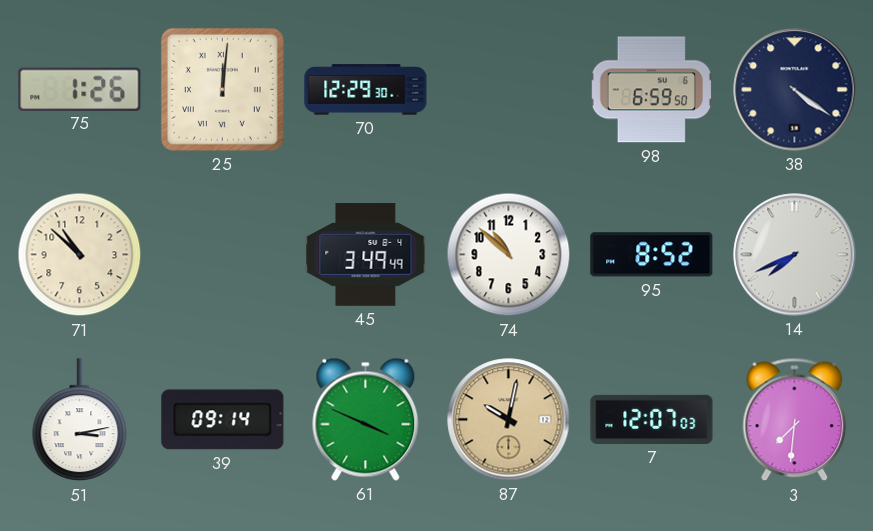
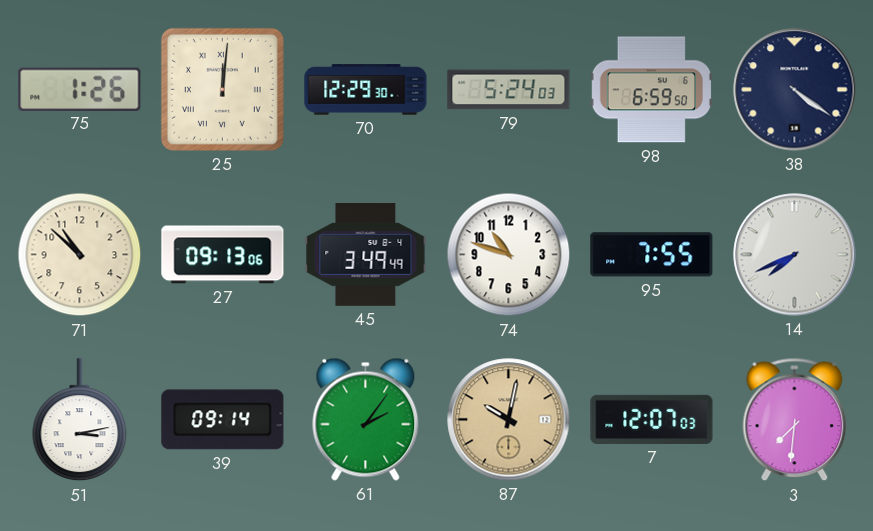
79: none -> 5:24 (509, 90)
27: none -> 09:13 (223, 255)
74: 10:52 -> 10:48 (509, 255)
95: 8:52 -> 7:55 (652, 255)
61: 3:49 -> 2:06 (366, 419)
